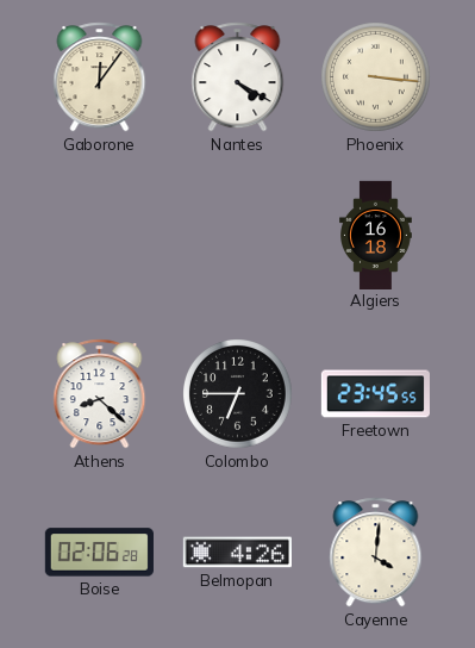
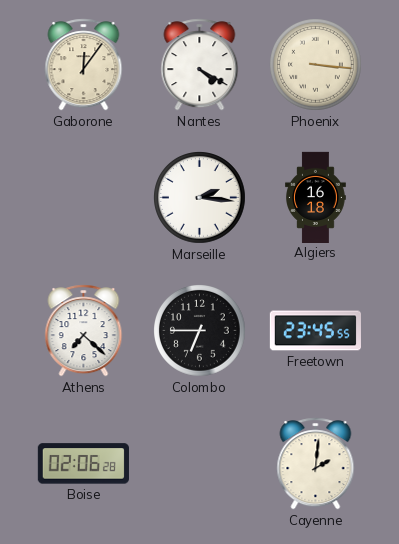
Marseille: none -> 2:16 (200, 198)
Athens: 8:22 -> 7:22 (84, 331)
Belmopan: 4:26 -> none (237, 553)
Cayenne: 4:01 -> 2:01 (316, 464)
